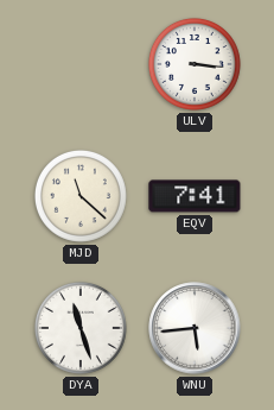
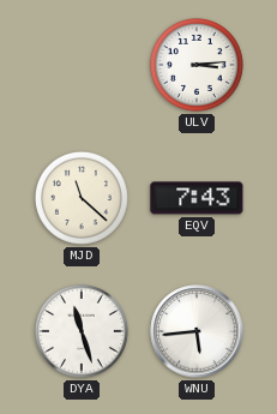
ULV: 3:16 -> 3:14 (197, 65)
EQV: 7:41 -> 7:43 (197, 198)
